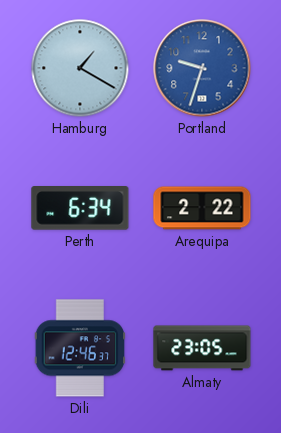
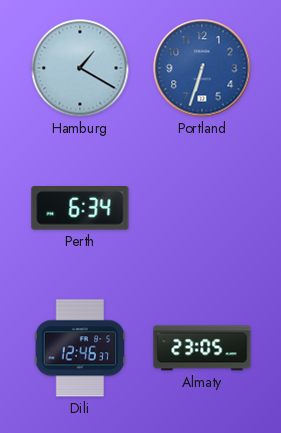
Portland: 9:33 -> 6:33 (202, 68)
Arequipa: 2:22 -> none (202, 208)
